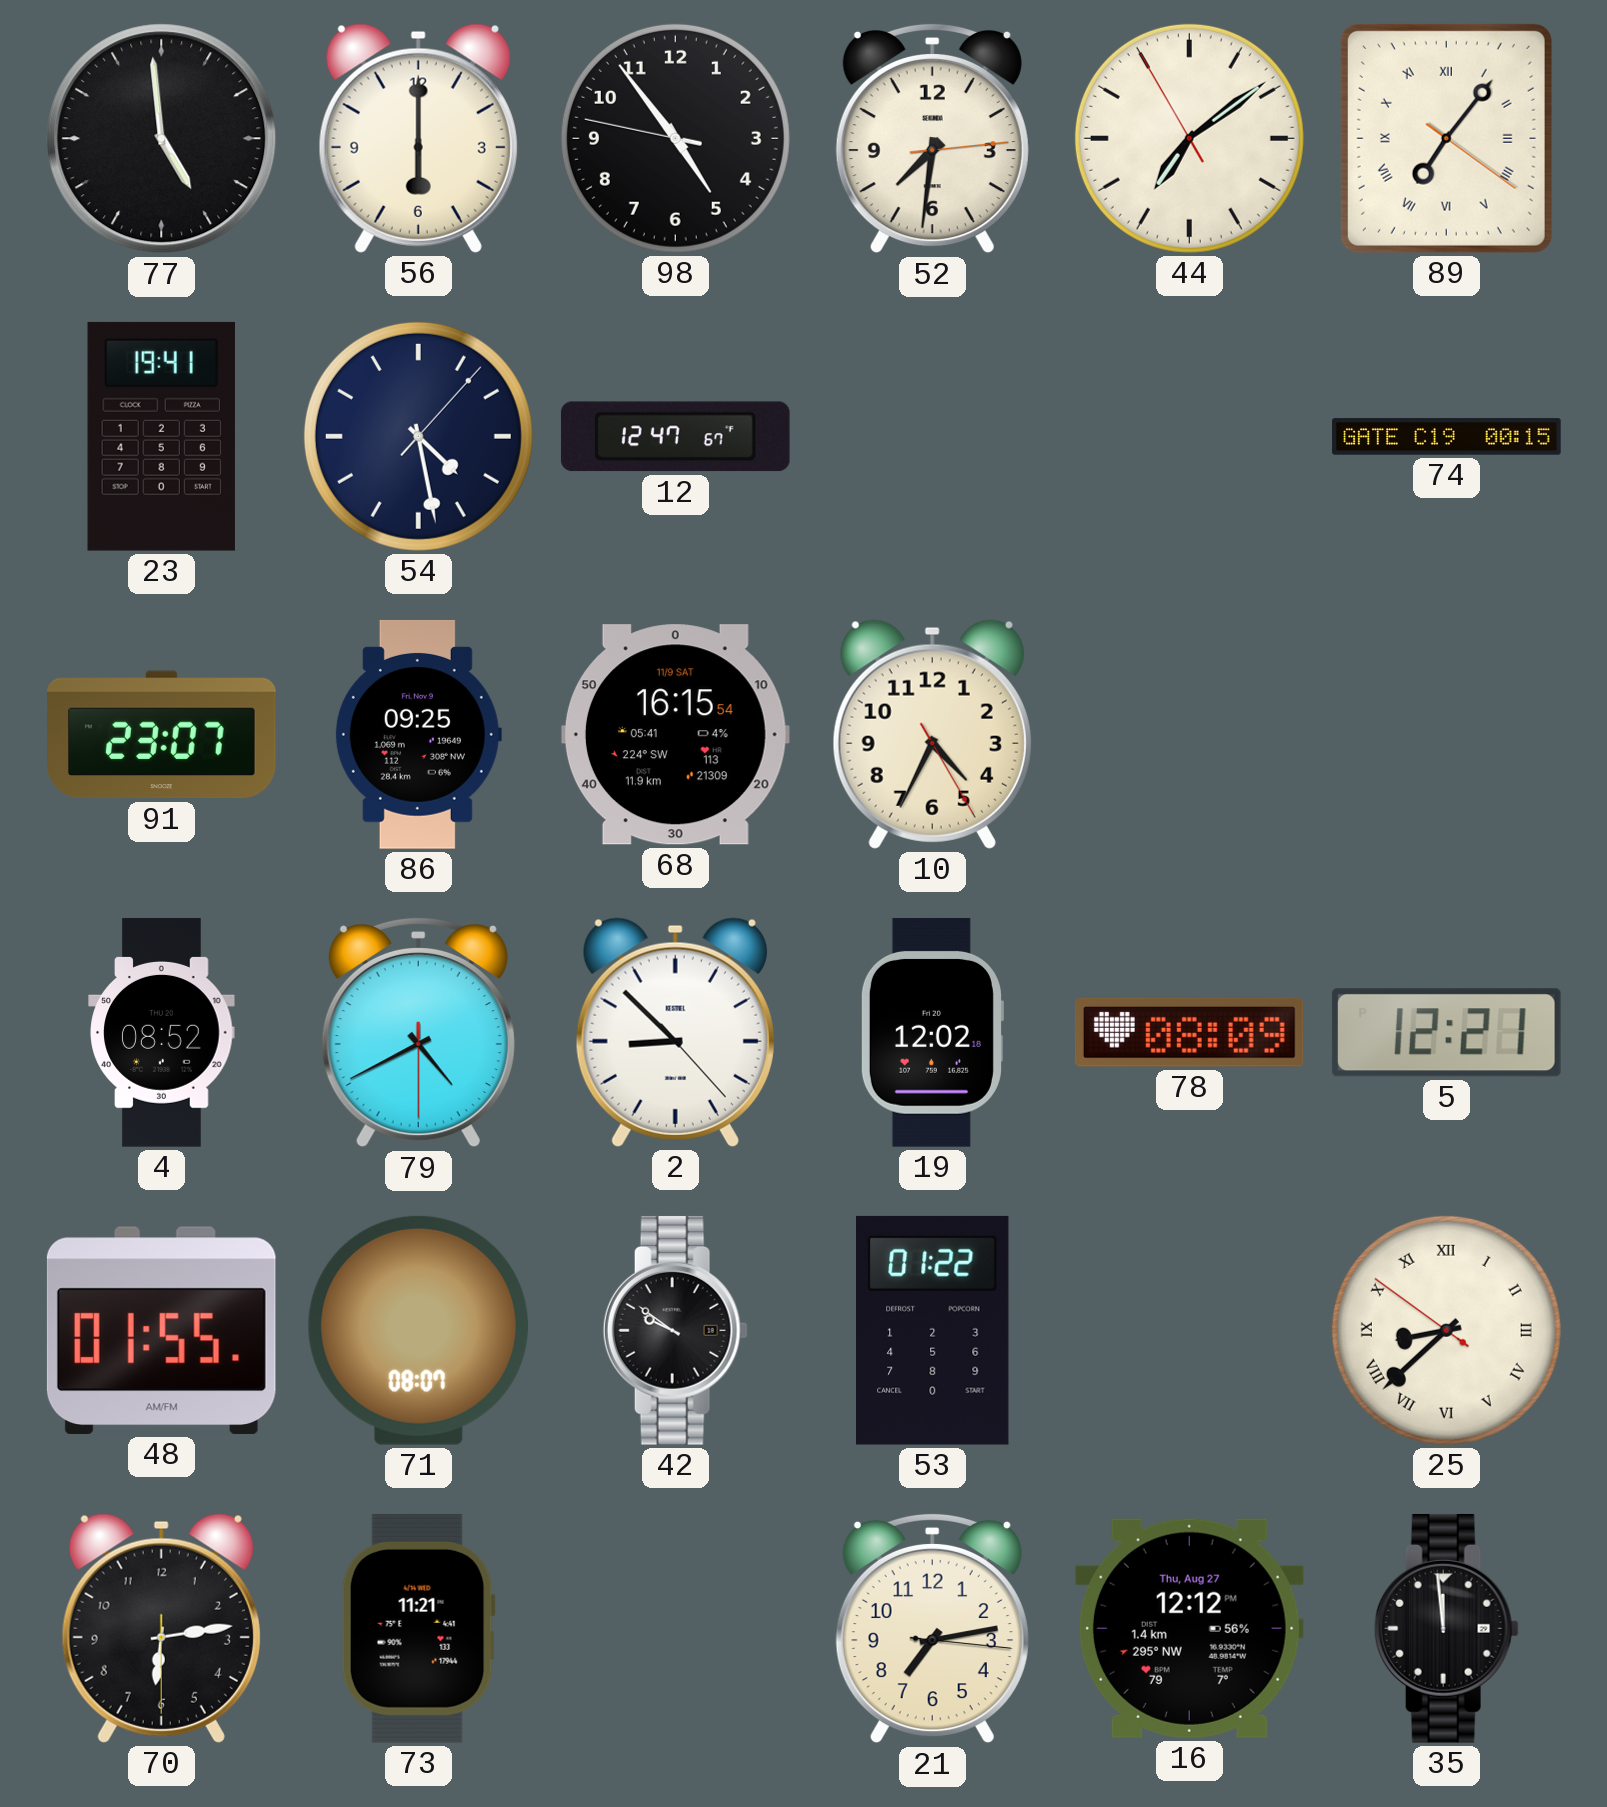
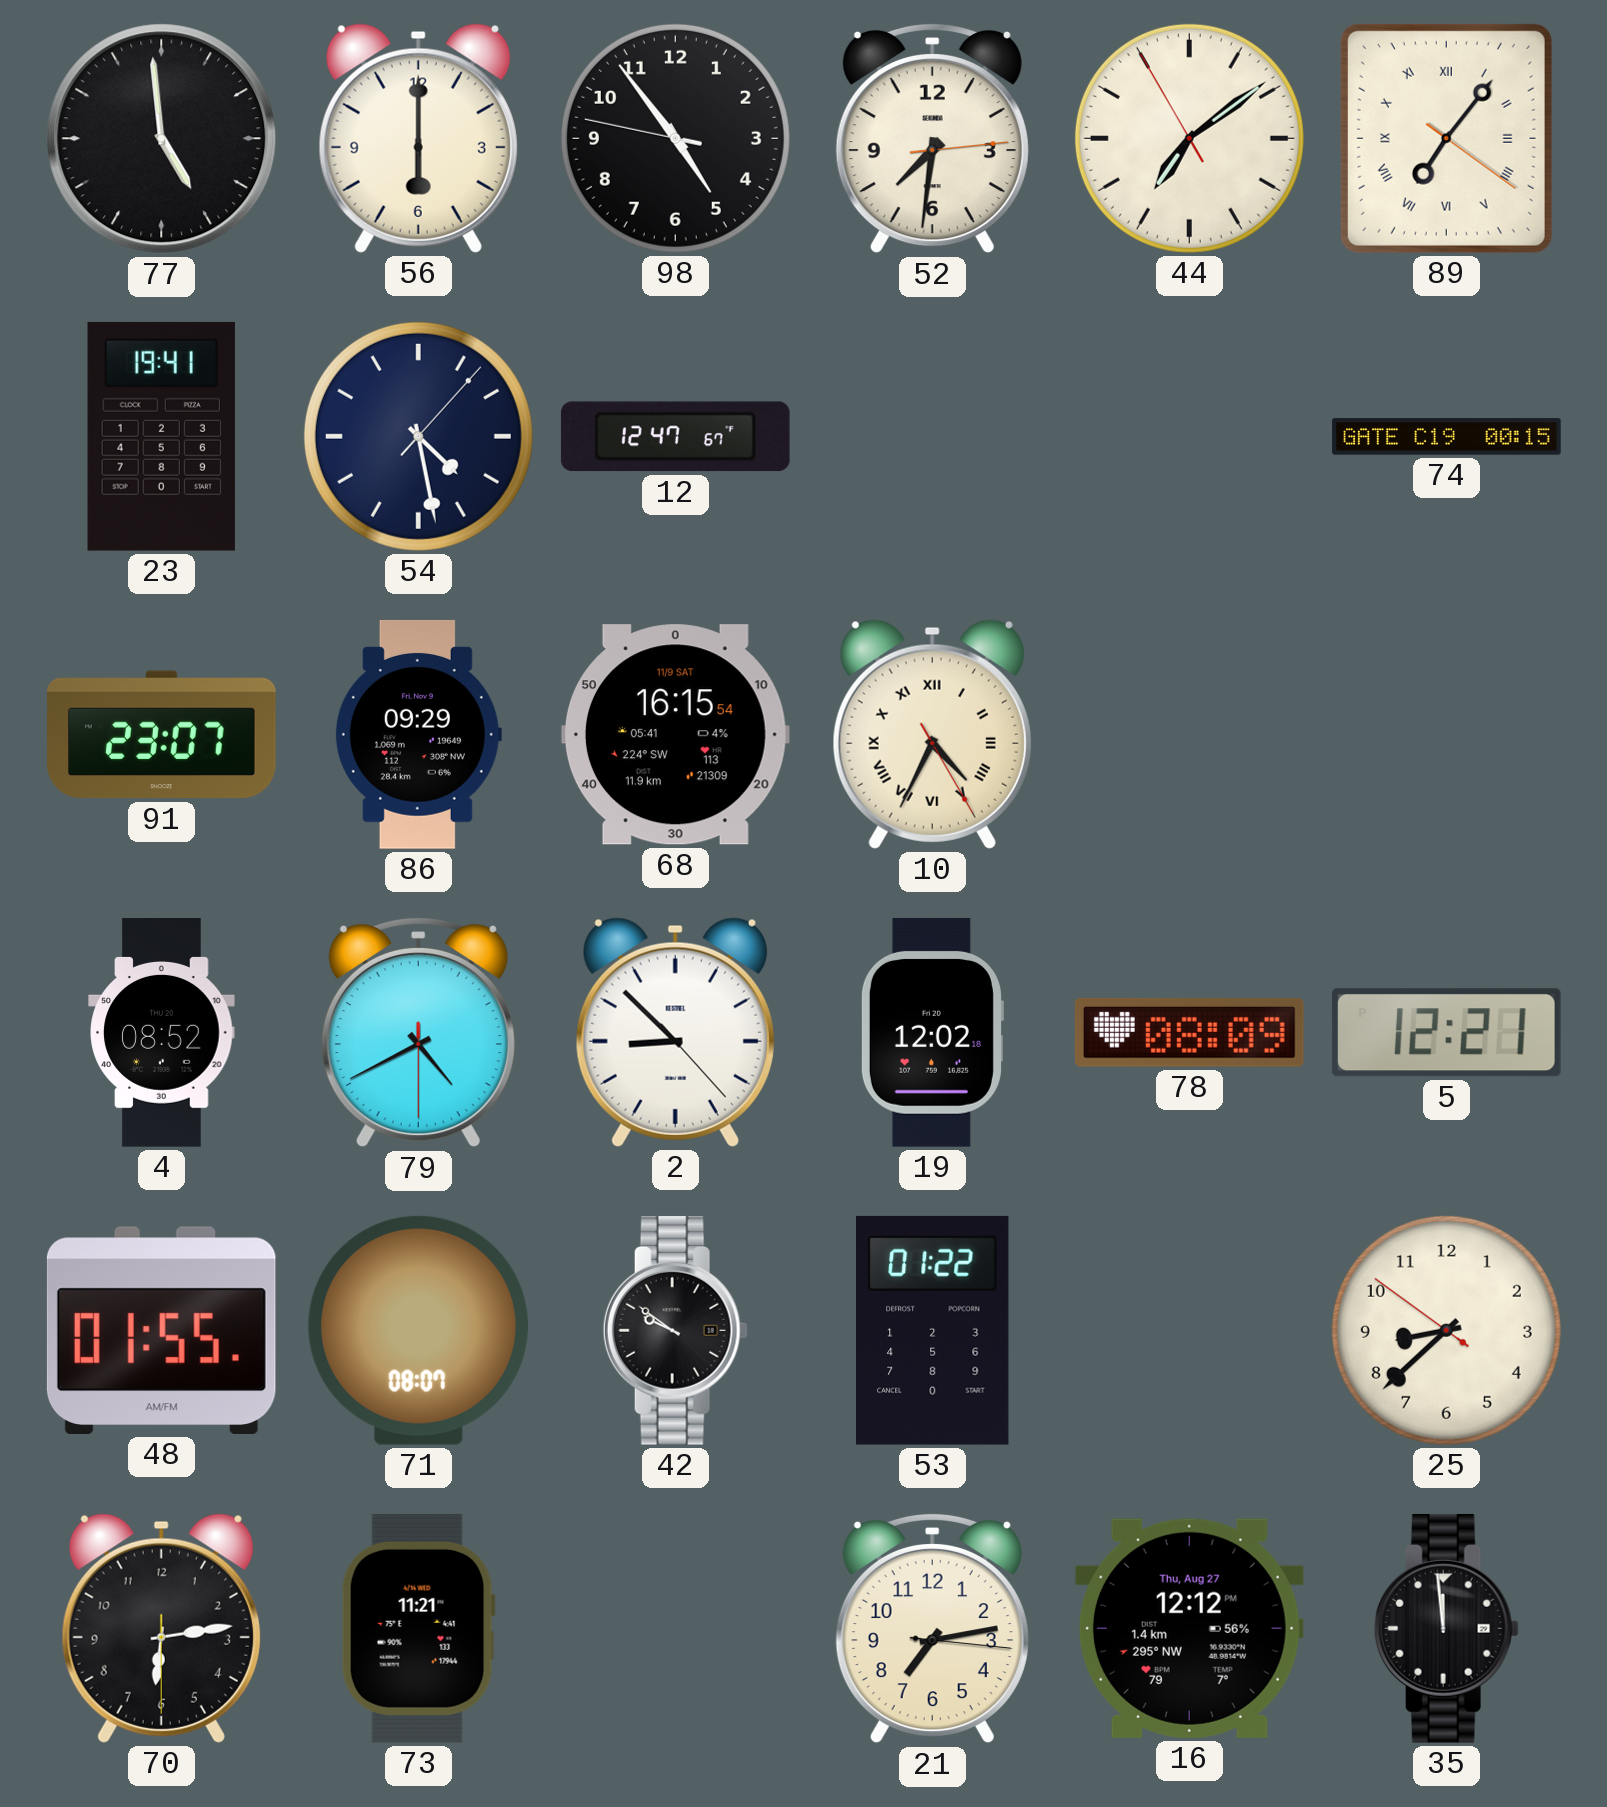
86: 09:25 -> 09:29 (418, 734)
10 numerals: Arabic -> Roman (932, 734)
25 numerals: Roman -> Arabic (1446, 1330)
